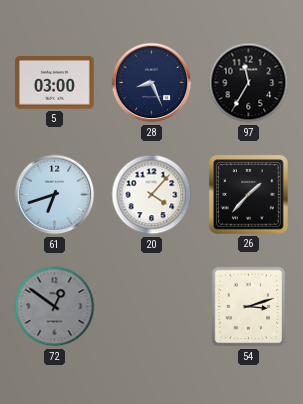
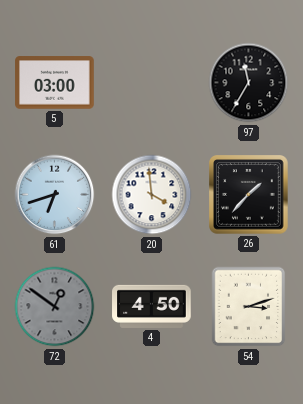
28: 8:26 -> none (152, 83)
20: 4:07 -> 3:59 (152, 195)
4: none -> 4:50 (152, 306)
